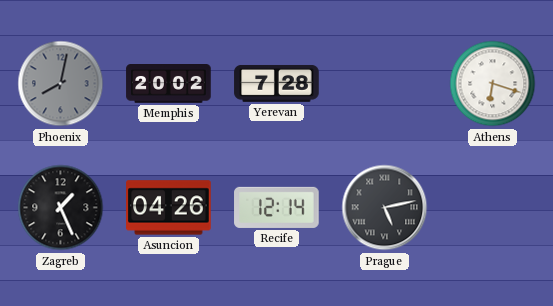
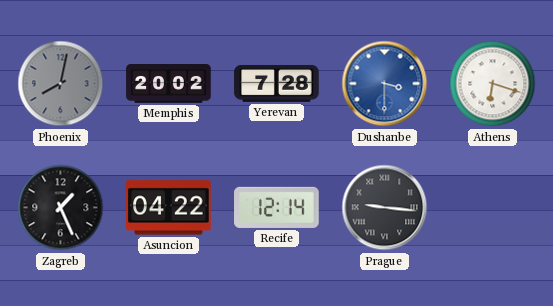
Dushanbe: none -> 3:30 (385, 84)
Asuncion: 04:26 -> 04:22 (169, 208)
Prague: 5:13 -> 9:16 (385, 208)
